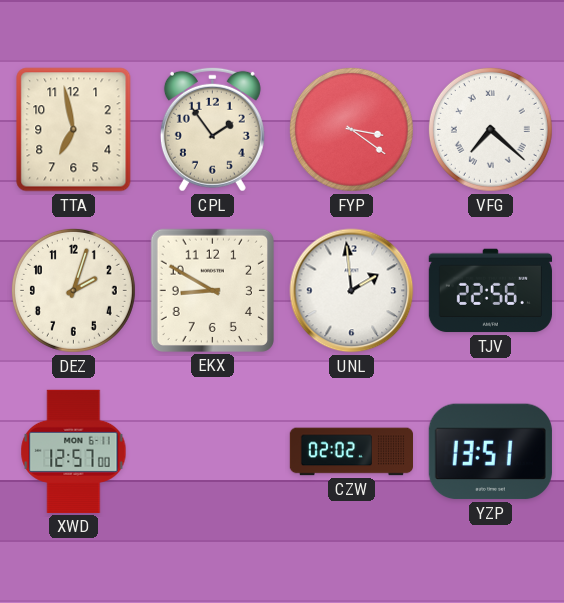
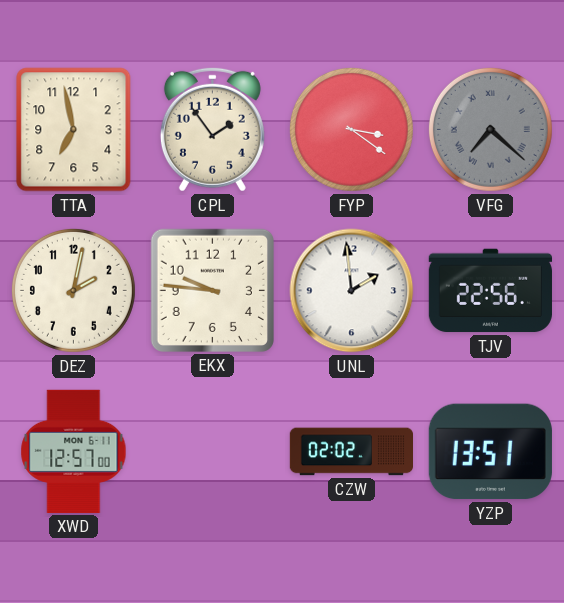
VFG dial: white -> grey (490, 129)
DEZ: 2:03 -> 2:02 (73, 290)
EKX: 8:50 -> 9:46 (212, 290)
